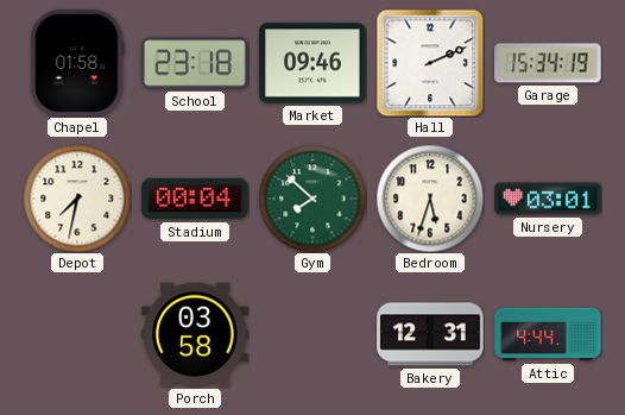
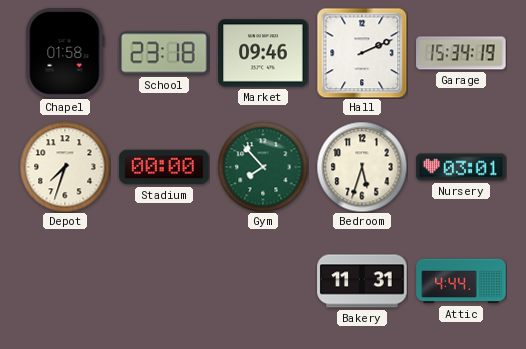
Depot: 7:32 -> 7:33 (65, 167)
Stadium: 00:04 -> 00:00 (164, 167)
Gym: 7:52 -> 7:53 (263, 167)
Porch: 03:58 -> none (195, 334)
Bakery: 12:31 -> 11:31 (362, 281)
